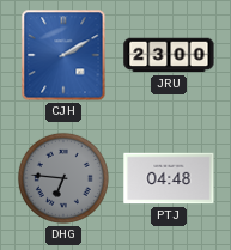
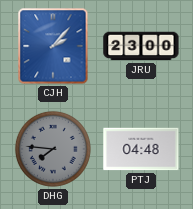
CJH: 2:10 -> 2:07 (53, 46)
DHG: 6:46 -> 7:46 (53, 149)
